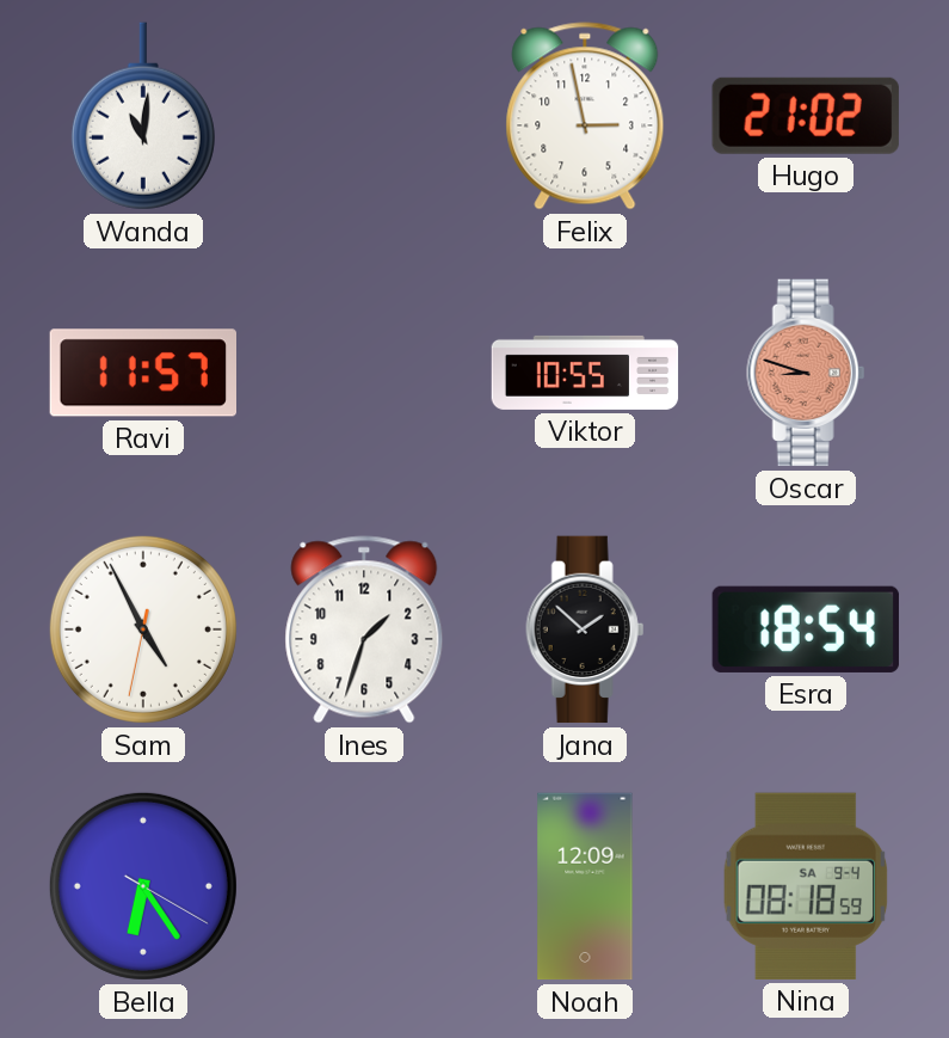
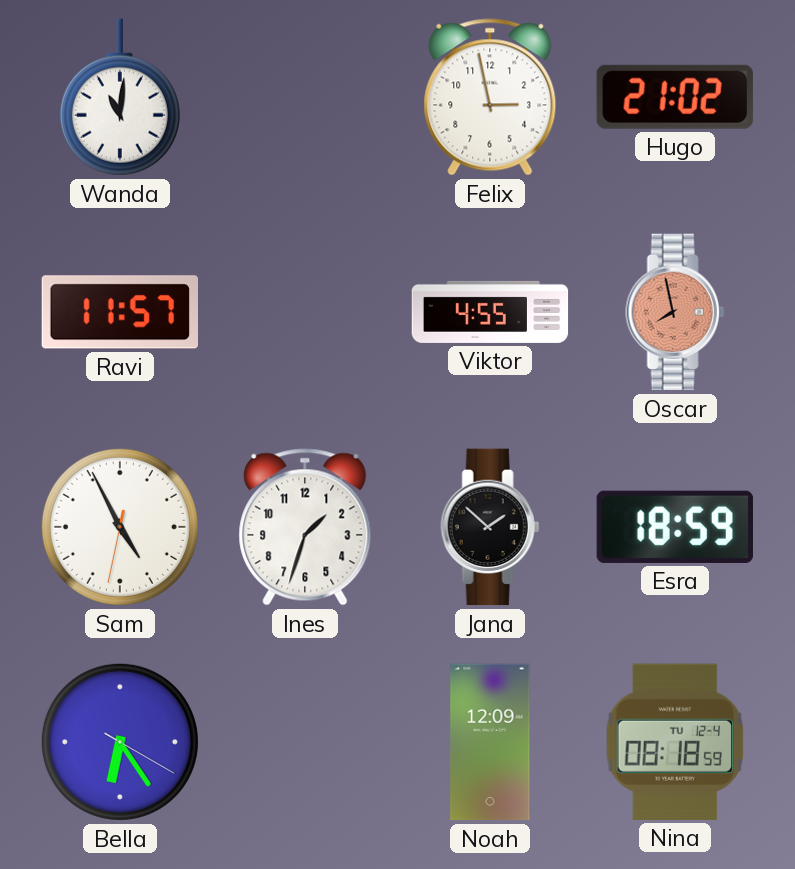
Viktor: 10:55 -> 4:55 (490, 312)
Oscar: 8:48 -> 7:58 (675, 312)
Esra: 18:54 -> 18:59 (675, 527)
Nina date: SA 9-4 -> TU 12-4 (675, 742)
